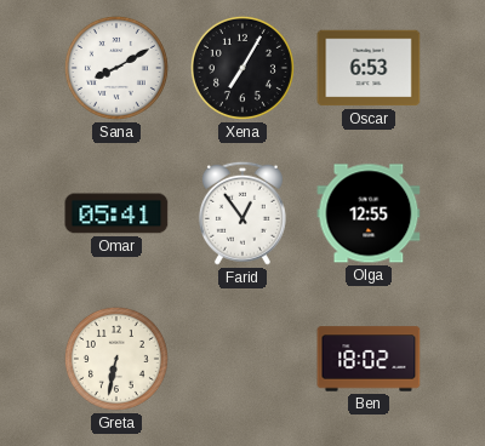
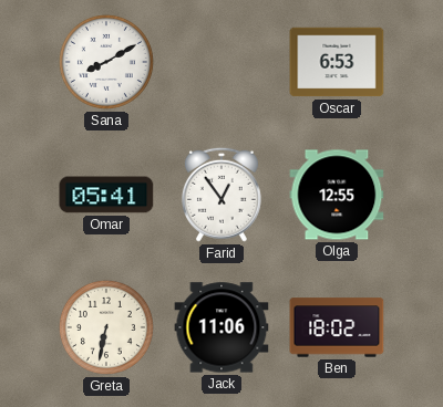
Xena: 7:05 -> none (242, 68)
Jack: none -> 11:06 (221, 327)
